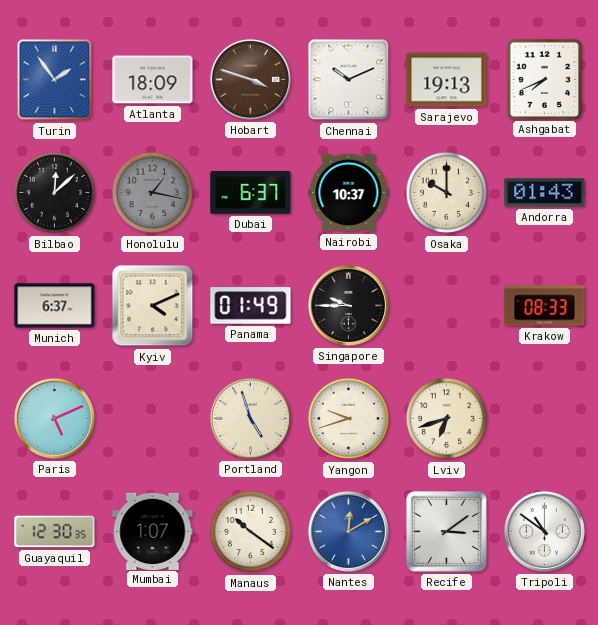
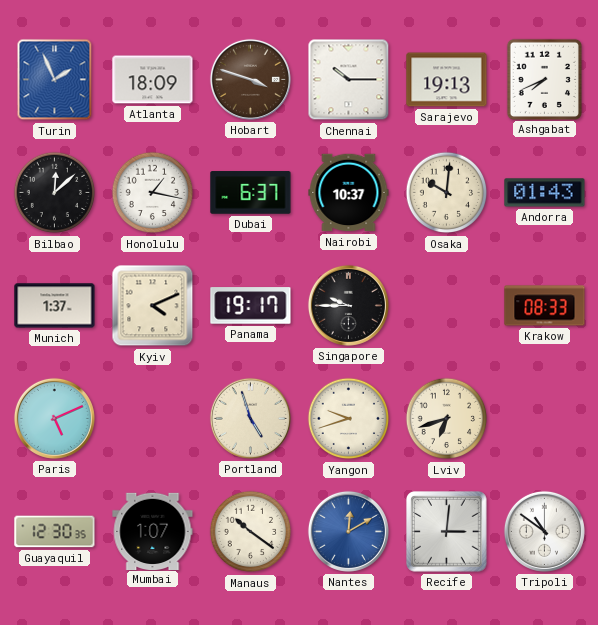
Turin: 1:54 -> 1:56 (55, 80)
Chennai: 10:11 -> 10:15 (349, 80)
Honolulu dial: grey -> white (153, 193)
Osaka: 10:00 -> 10:01 (447, 193)
Munich: 6:37 -> 1:37 (55, 306)
Panama: 01:49 -> 19:17 (251, 306)
Recife: 3:09 -> 3:01 (447, 532)
